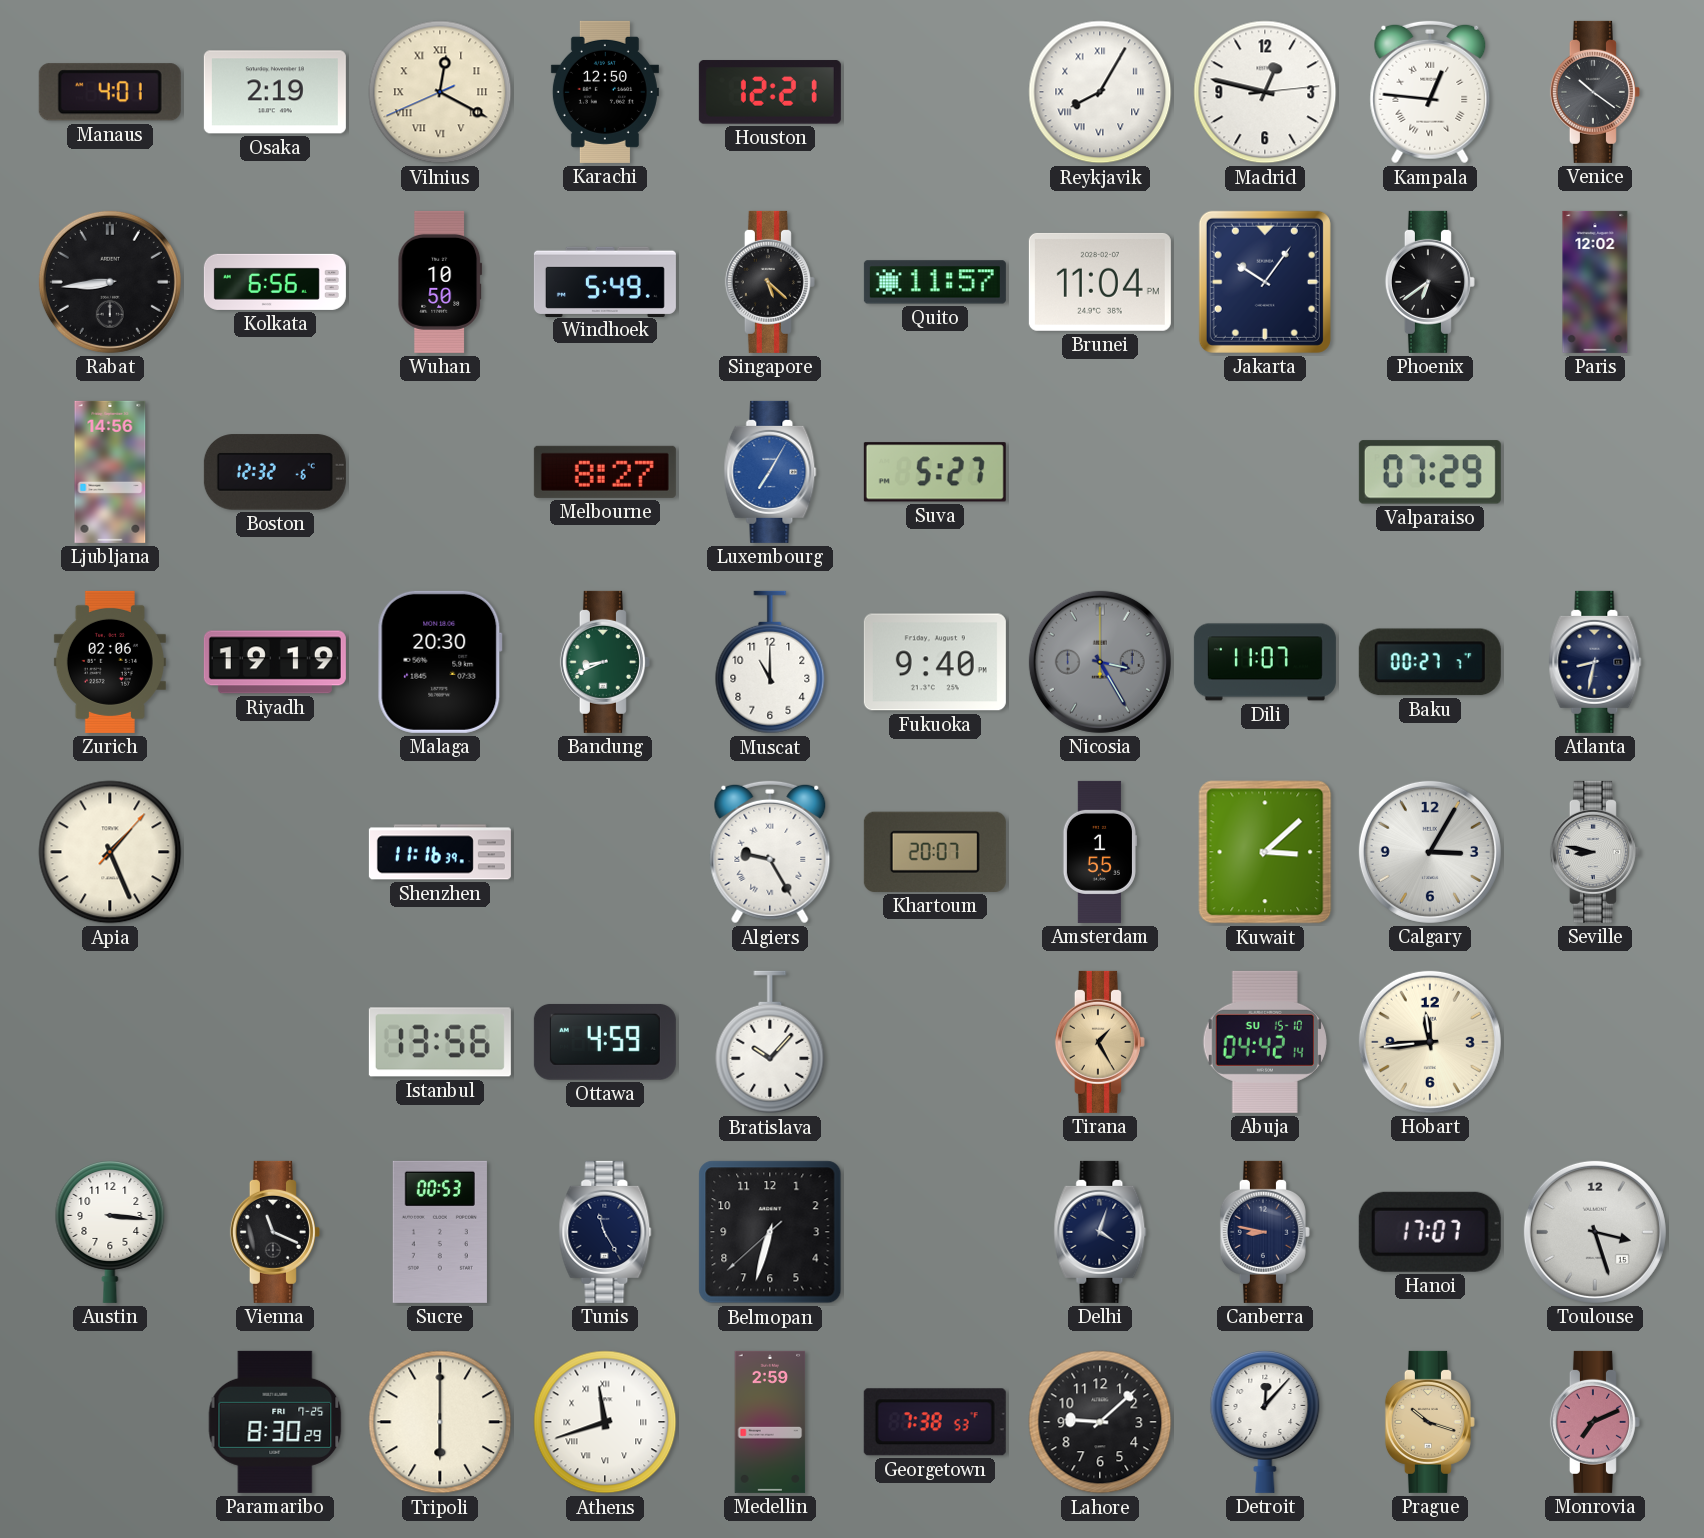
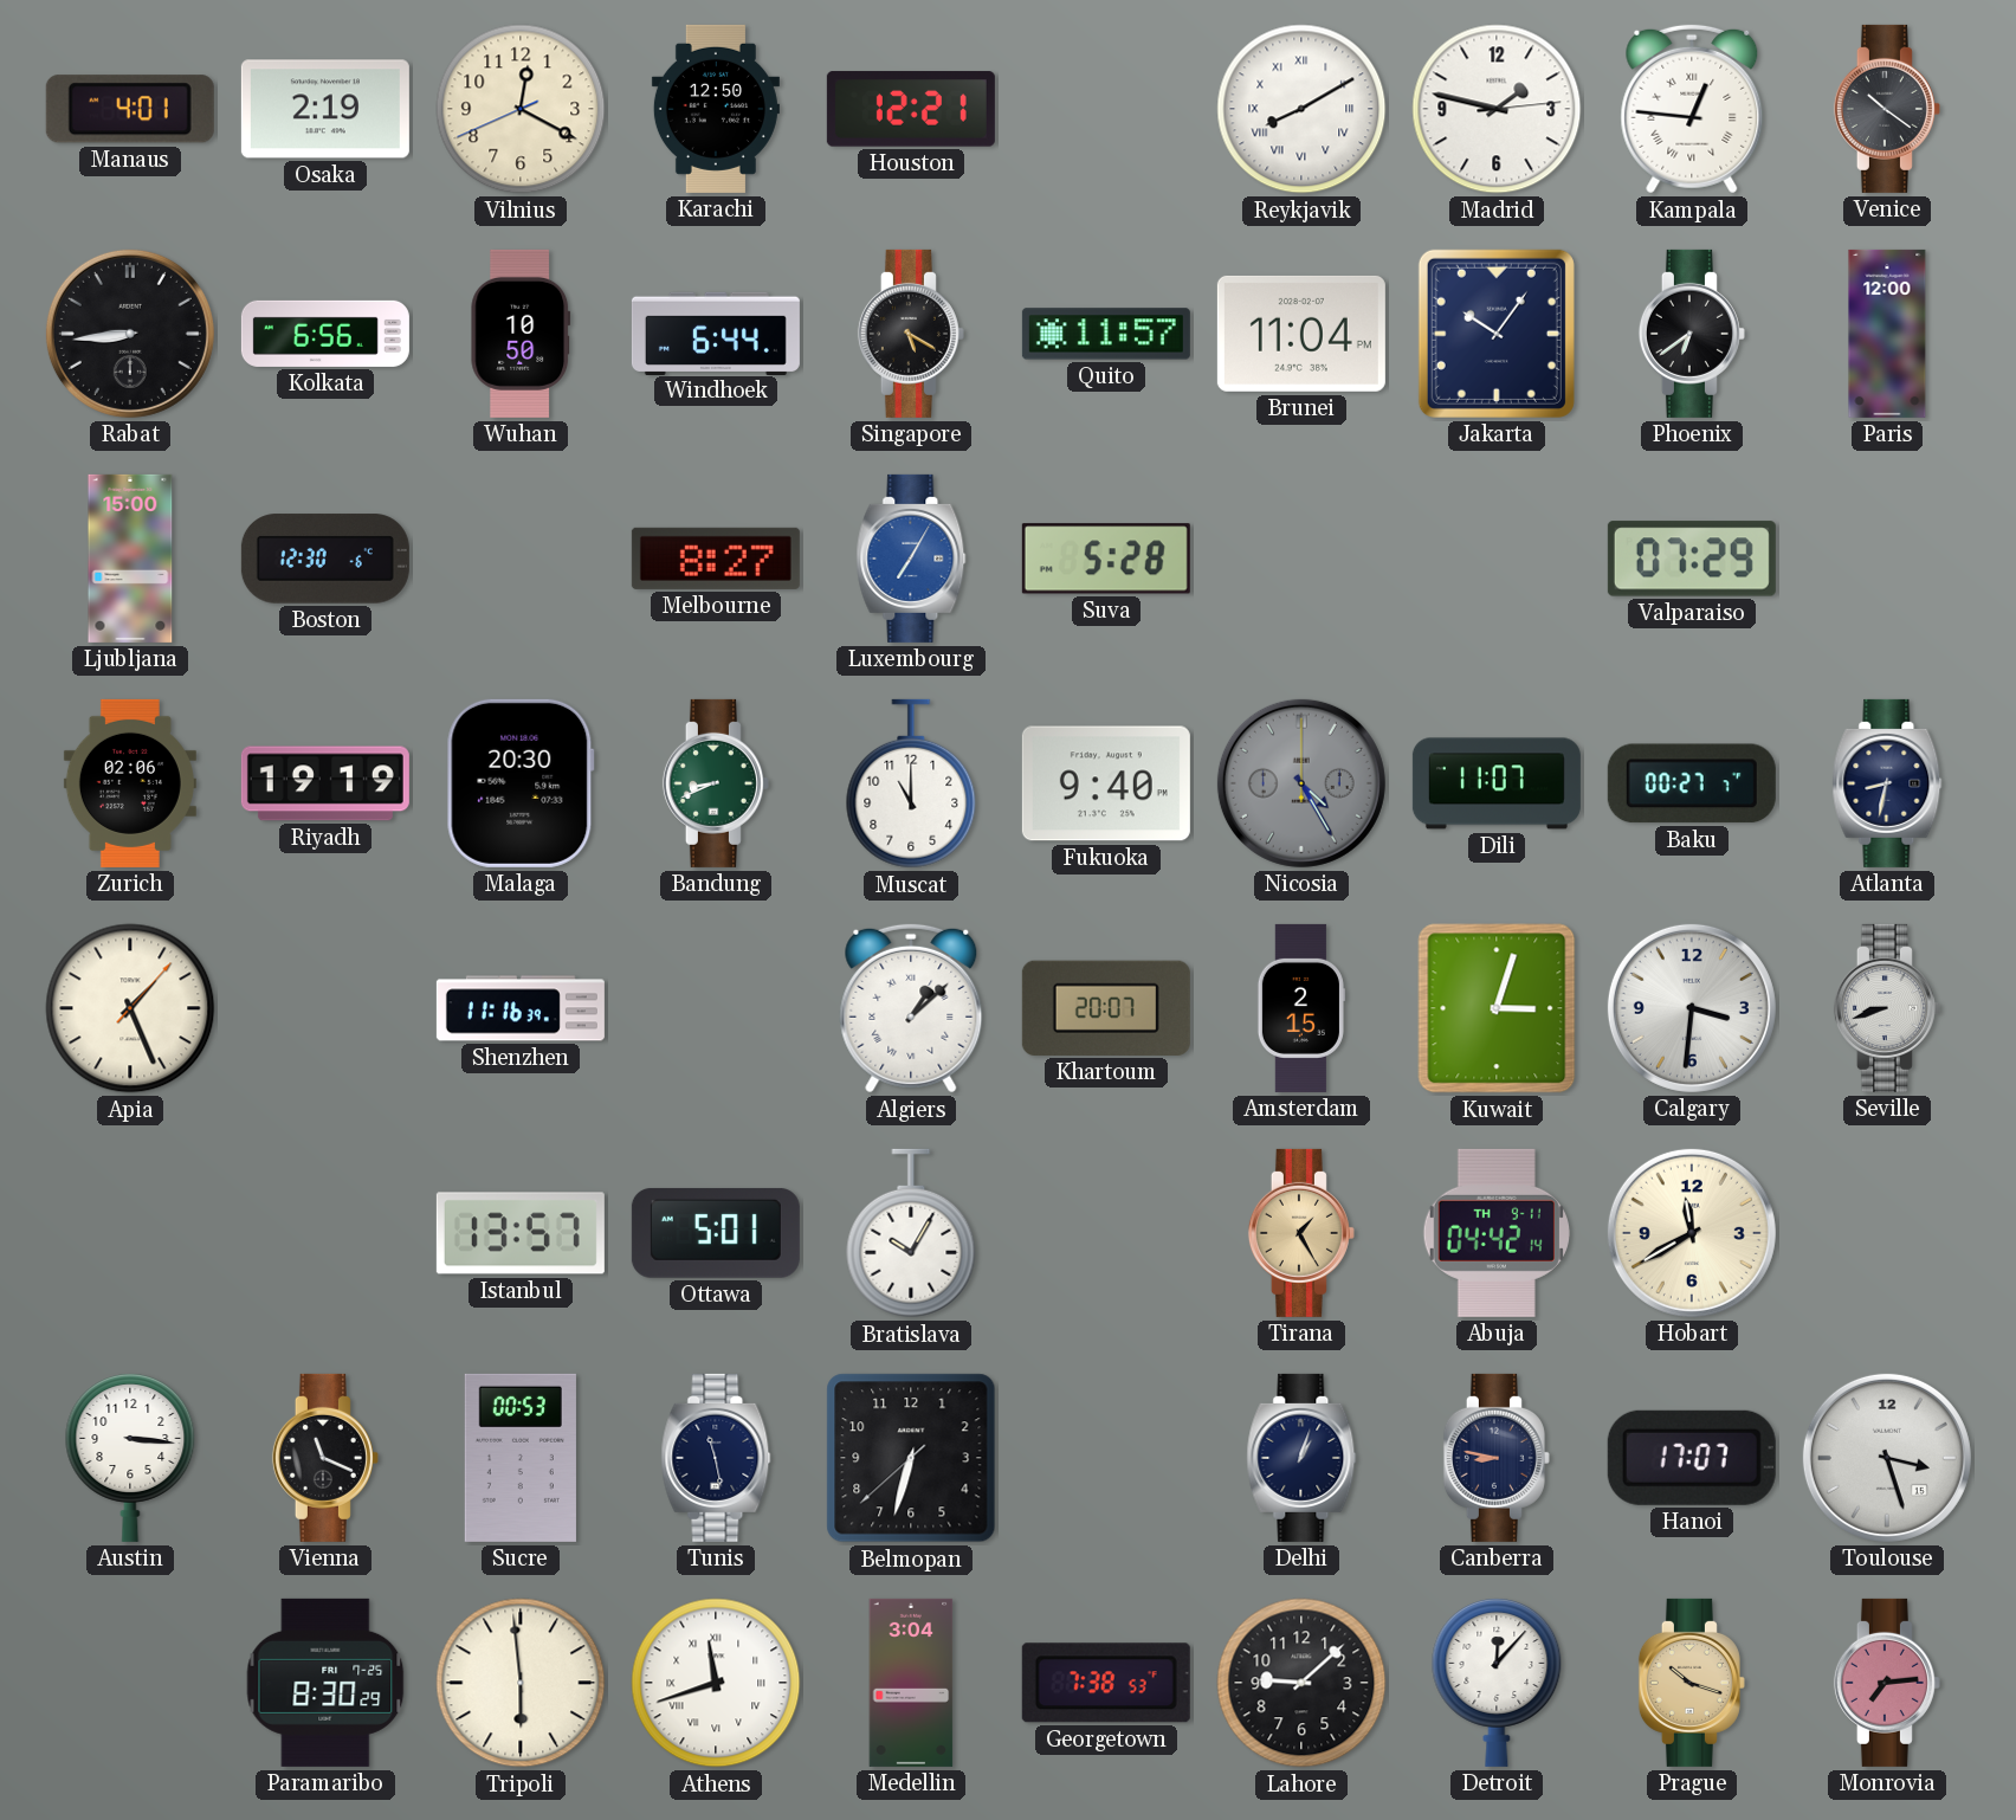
Vilnius numerals: Roman -> Arabic (521, 109)
Reykjavik: 8:05 -> 8:10 (1301, 109)
Madrid: 12:47 -> 1:47 (1497, 109)
Windhoek: 5:49 -> 6:44 (716, 333)
Singapore: 5:22 -> 5:20 (911, 334)
Paris: 12:02 -> 12:00 (1887, 334)
Ljubljana: 14:56 -> 15:00 (130, 559)
Boston: 12:32 -> 12:30 (325, 559)
Suva: 5:27 -> 5:28 (1106, 559)
Nicosia: 3:25 -> 4:25 (1301, 783)
Algiers: 9:25 -> 1:08 (911, 1008)
Amsterdam: 1:55 -> 2:15 (1301, 1008)
Kuwait: 3:08 -> 3:03 (1497, 1008)
Calgary: 3:05 -> 3:31 (1692, 1008)
Seville: 8:47 -> 8:42 (1887, 1008)
Istanbul: 13:56 -> 13:57 (521, 1233)
Ottawa: 4:59 -> 5:01 (716, 1233)
Bratislava: 10:07 -> 10:05 (911, 1233)
Abuja date: SU 15-10 -> TH 9-11 (1497, 1233)
Hobart: 11:44 -> 11:40 (1692, 1233)
Tunis: 11:25 -> 11:28 (716, 1458)
Delhi: 4:03 -> 1:03 (1301, 1458)
Tripoli: 6:00 -> 5:59 (521, 1683)
Medellin: 2:59 -> 3:04 (911, 1683)
Monrovia: 7:11 -> 7:14 (1887, 1683)
